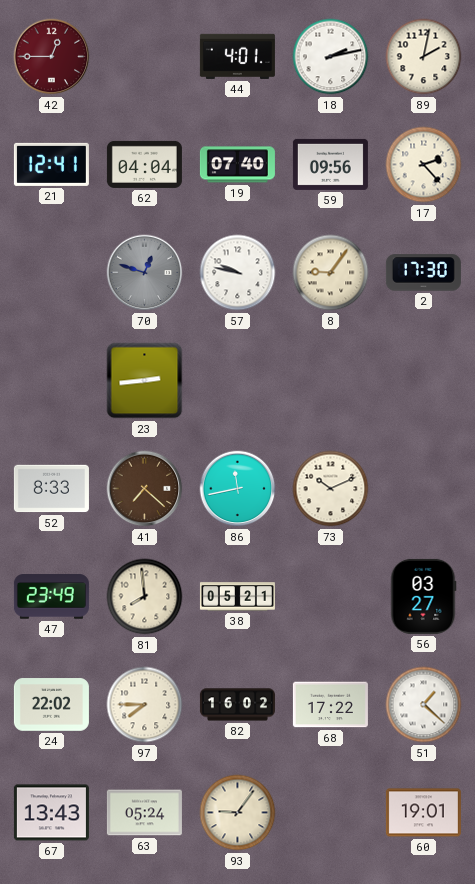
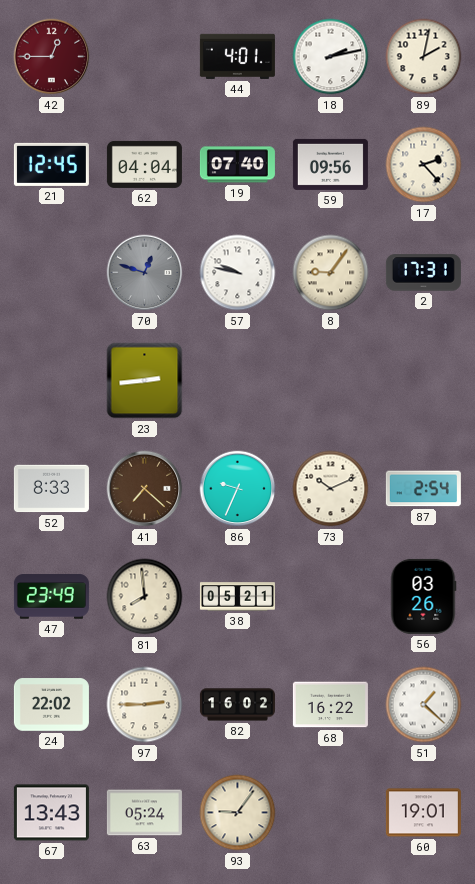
21: 12:41 -> 12:45 (51, 164)
2: 17:30 -> 17:31 (423, 273)
86: 11:43 -> 9:34 (238, 489)
87: none -> 2:54 (423, 489)
56: 03:27 -> 03:26 (423, 596)
97: 7:45 -> 2:45 (145, 705)
68: 17:22 -> 16:22 (330, 705)
